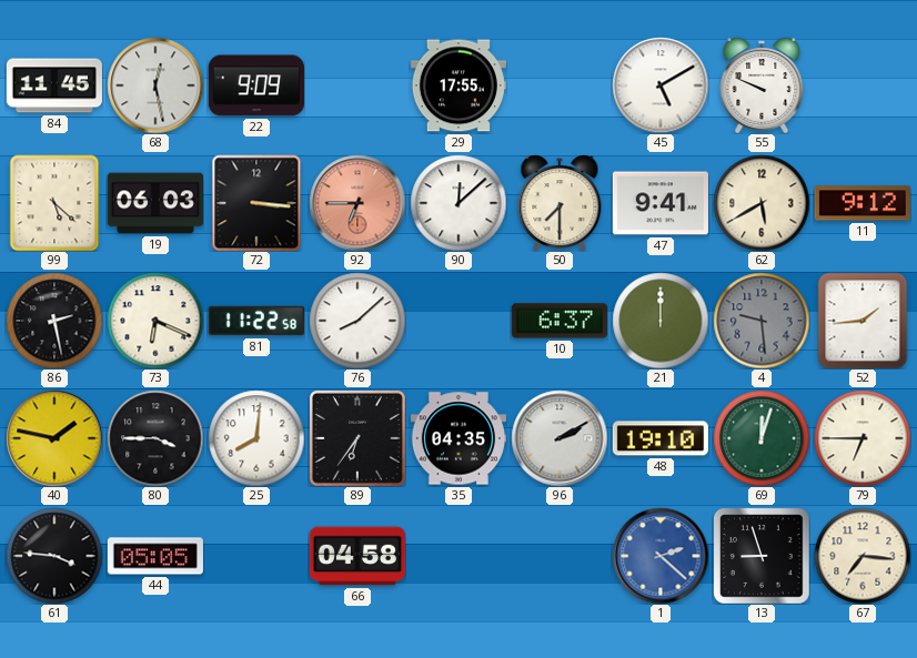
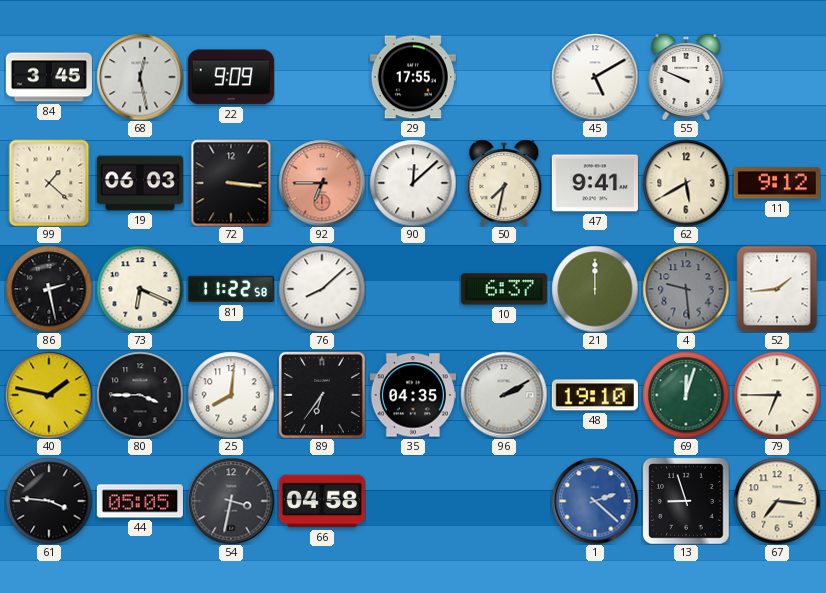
84: 11:45 -> 3:45 (49, 77)
99: 5:22 -> 1:22 (49, 183)
50: 7:30 -> 7:32 (504, 183)
54: none -> 3:32 (231, 501)
